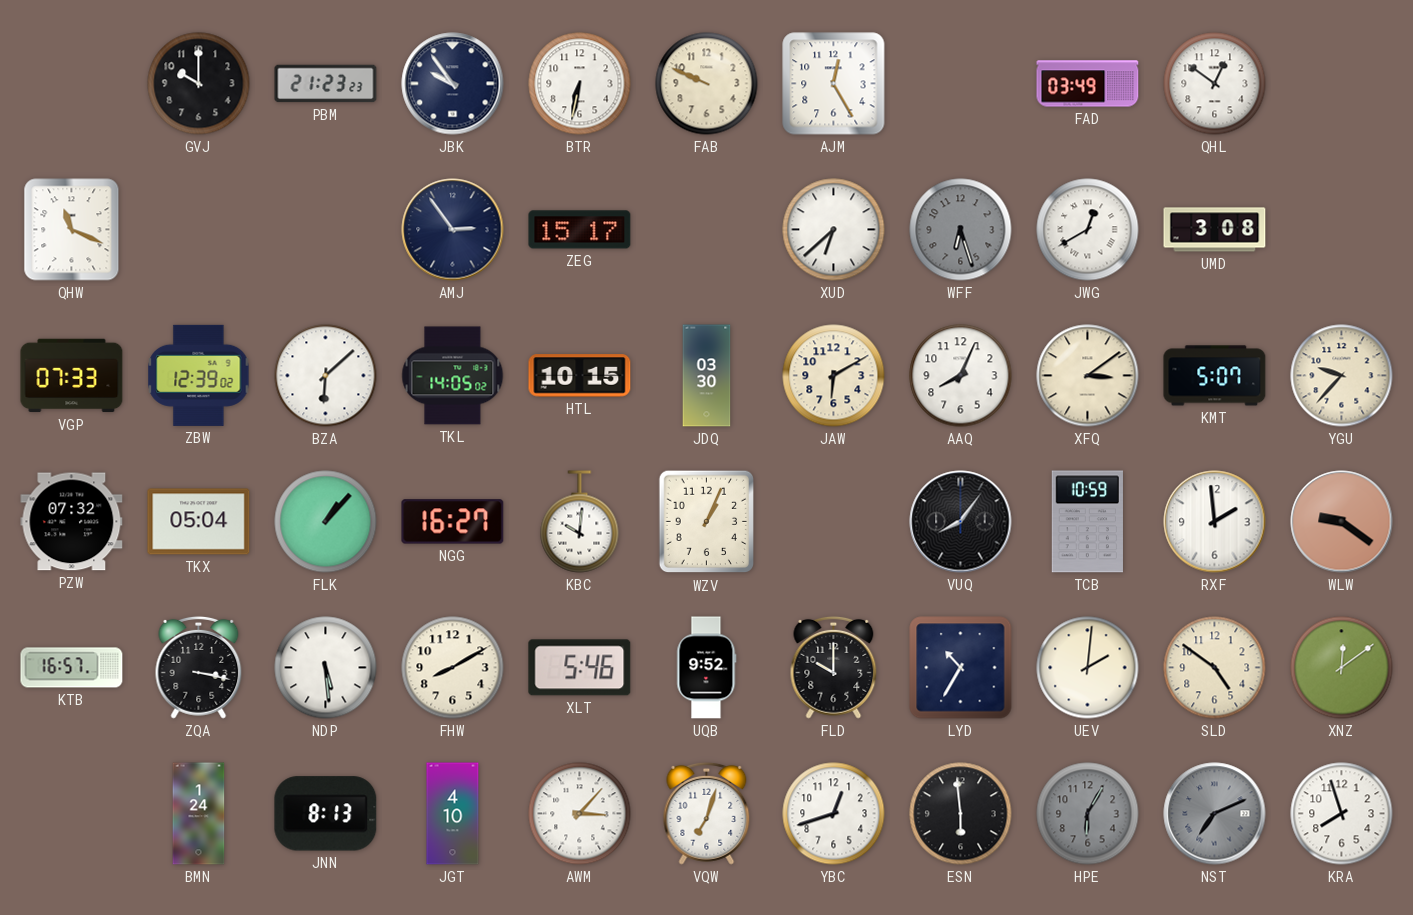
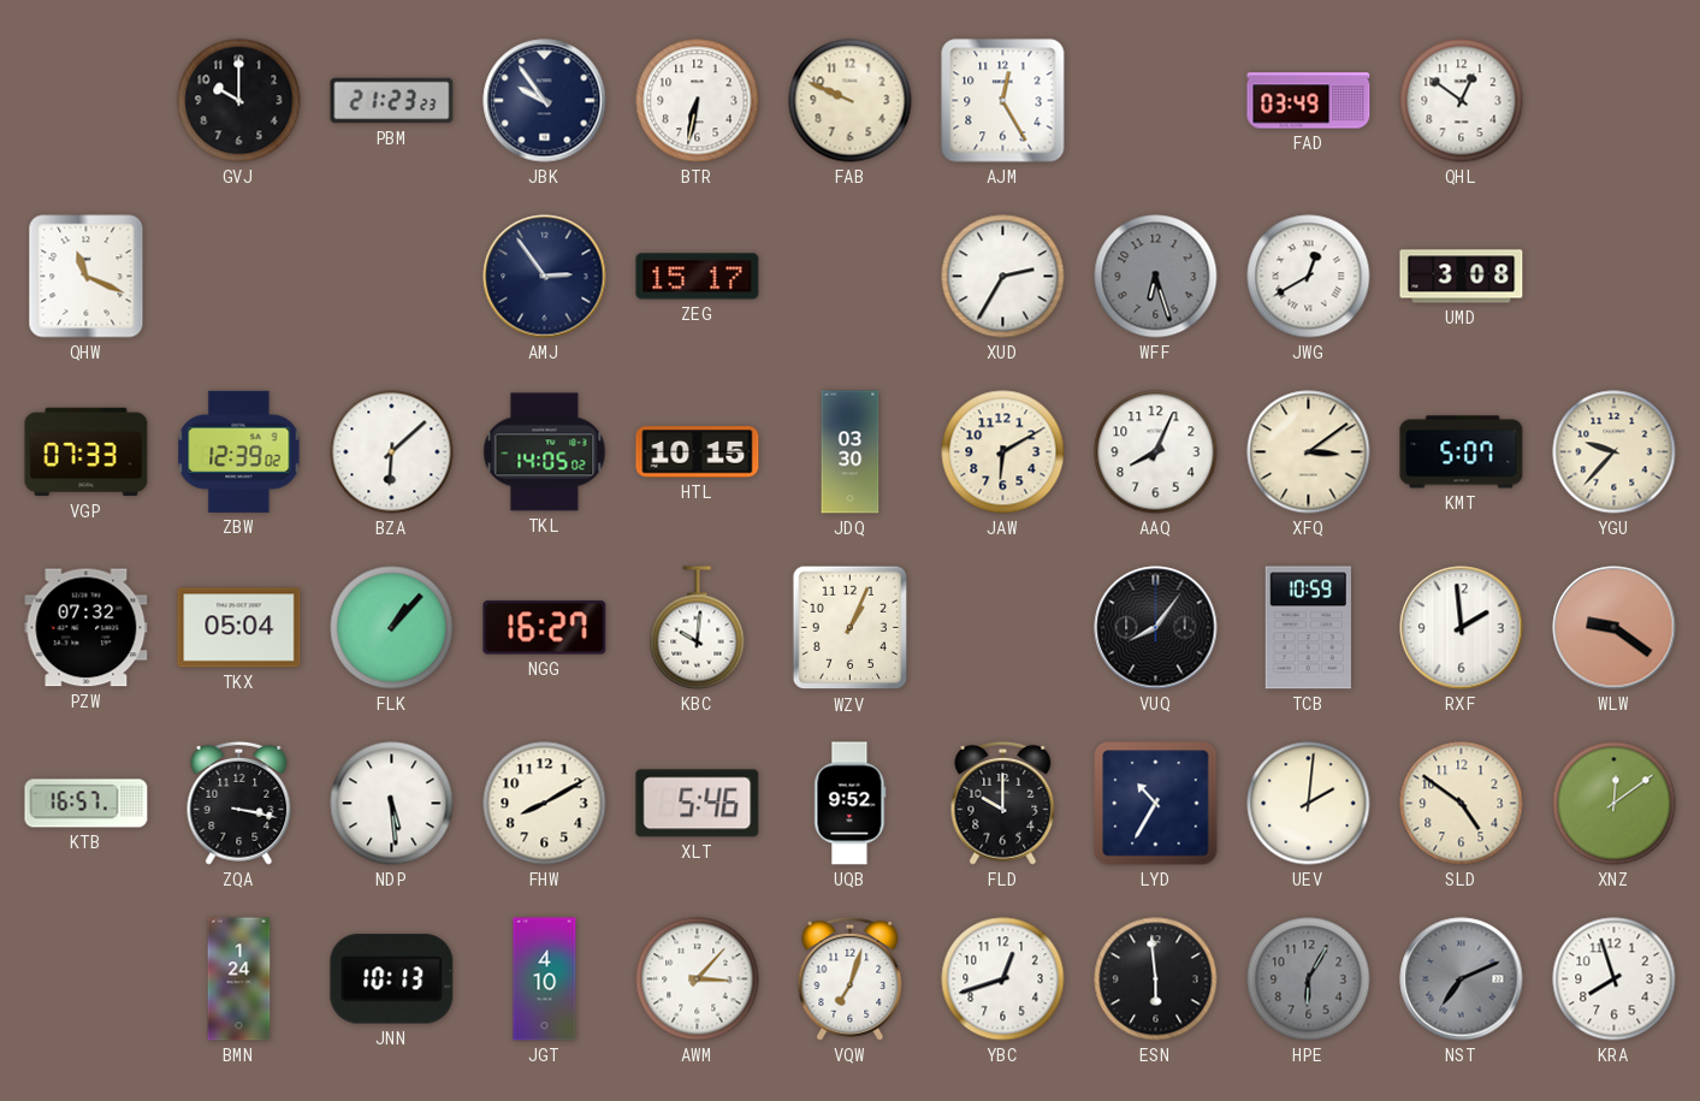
XUD: 6:38 -> 2:35 (1003, 277)
JNN: 8:13 -> 10:13 (392, 979)
